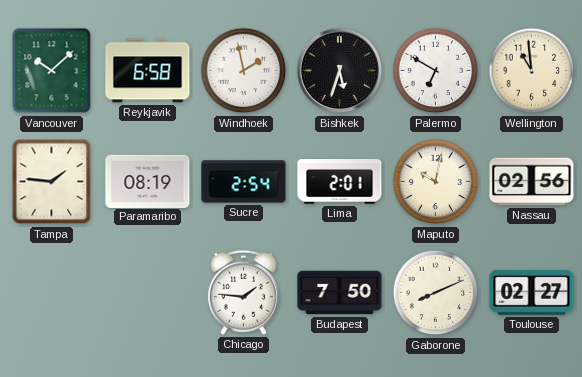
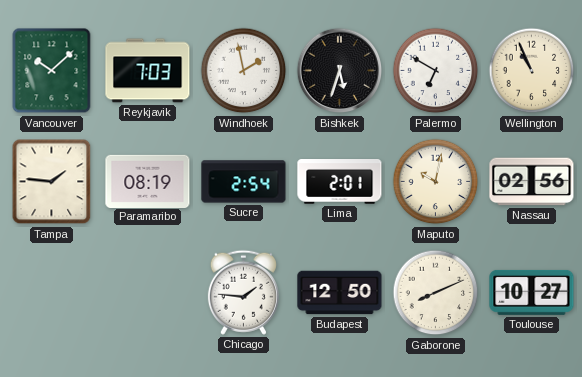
Reykjavik: 6:58 -> 7:03 (148, 71)
Wellington: 10:59 -> 10:56 (532, 71)
Budapest: 7:50 -> 12:50 (340, 293)
Toulouse: 02:27 -> 10:27 (532, 292)
